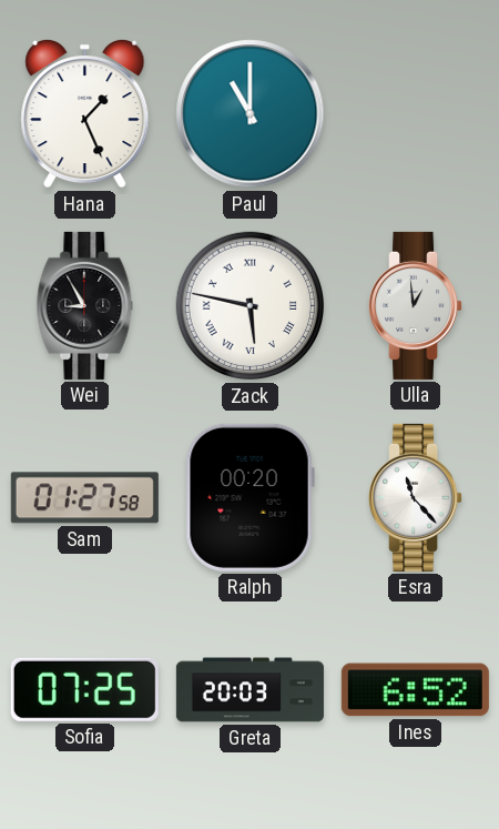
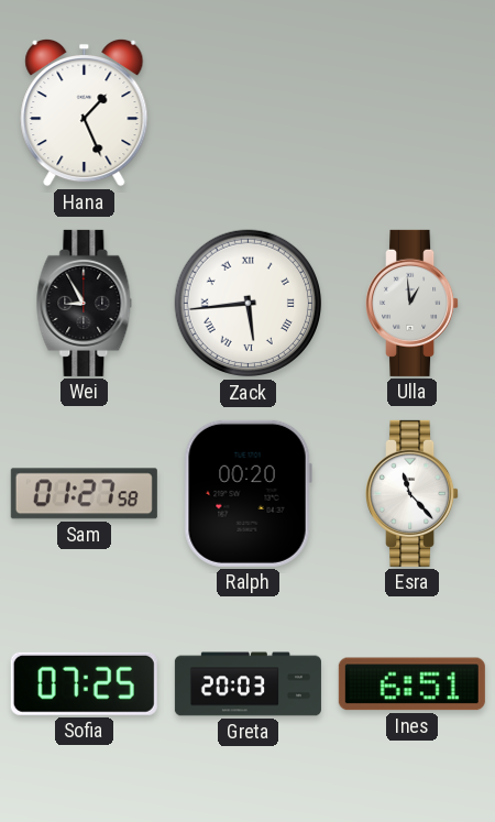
Paul: 11:00 -> none (251, 114)
Zack: 5:47 -> 5:44 (249, 304)
Ines: 6:52 -> 6:51 (411, 684)
